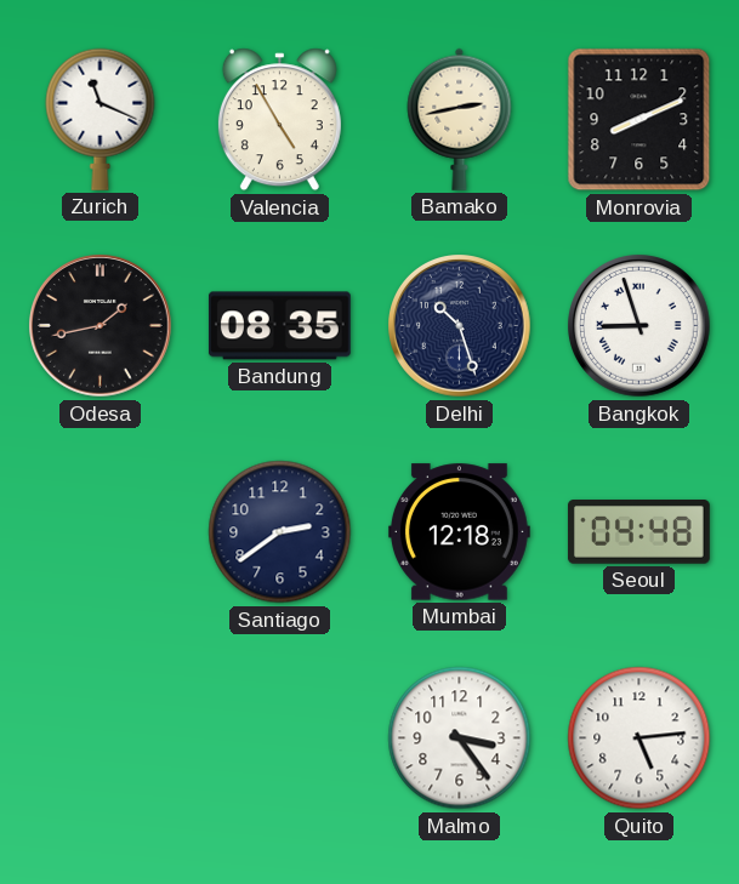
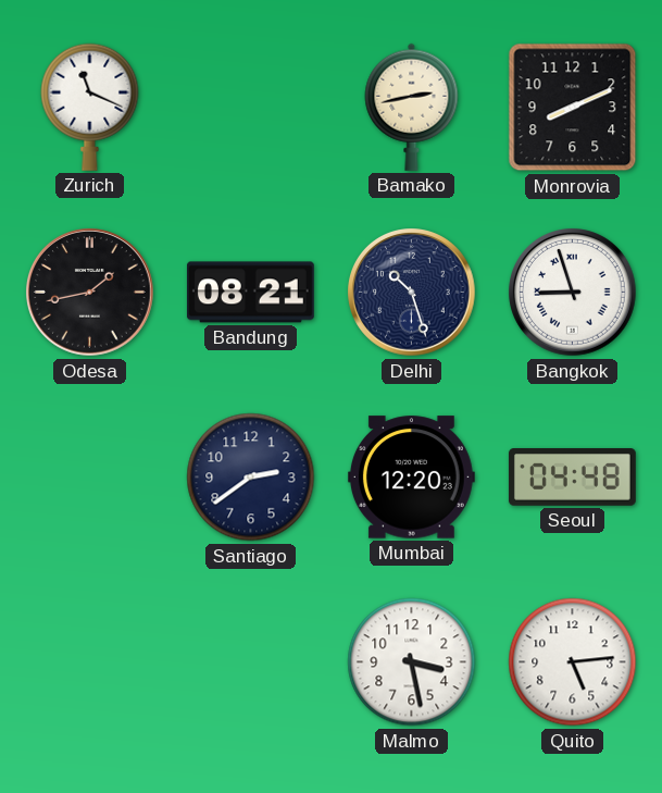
Valencia: 4:55 -> none (279, 120)
Bandung: 08:35 -> 08:21 (250, 293)
Mumbai: 12:18 -> 12:20 (411, 478)
Malmo: 3:24 -> 3:28 (412, 662)
